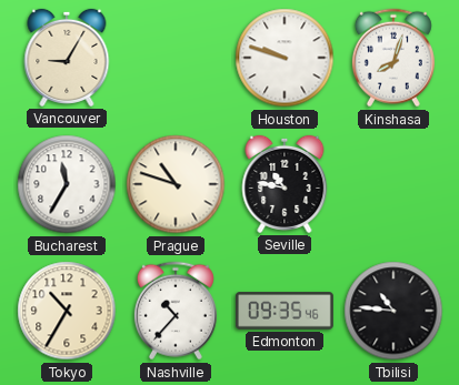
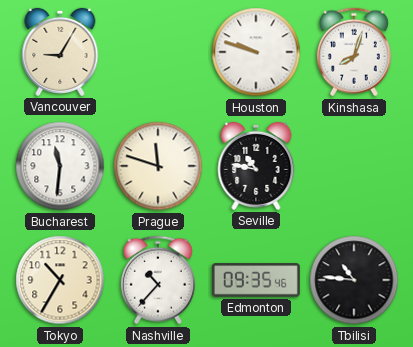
Bucharest: 11:35 -> 11:31 (60, 166)
Prague: 10:48 -> 11:48 (158, 166)
